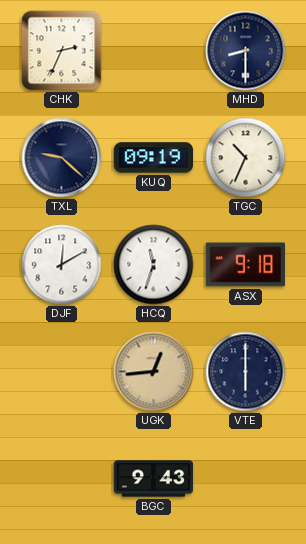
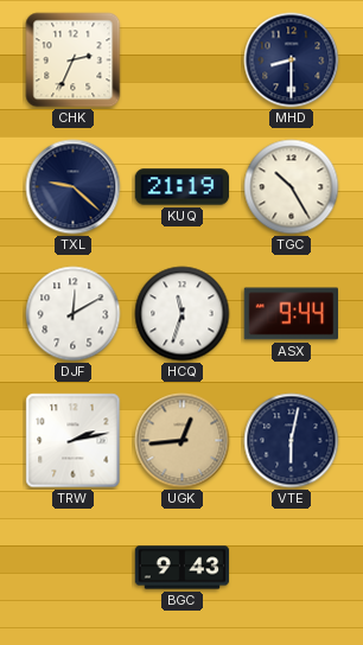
KUQ: 09:19 -> 21:19 (183, 187)
TGC: 10:34 -> 10:25 (292, 187)
ASX: 9:18 -> 9:44 (291, 314)
TRW: none -> 2:13 (74, 441)
VTE: 6:00 -> 6:02 (292, 441)
